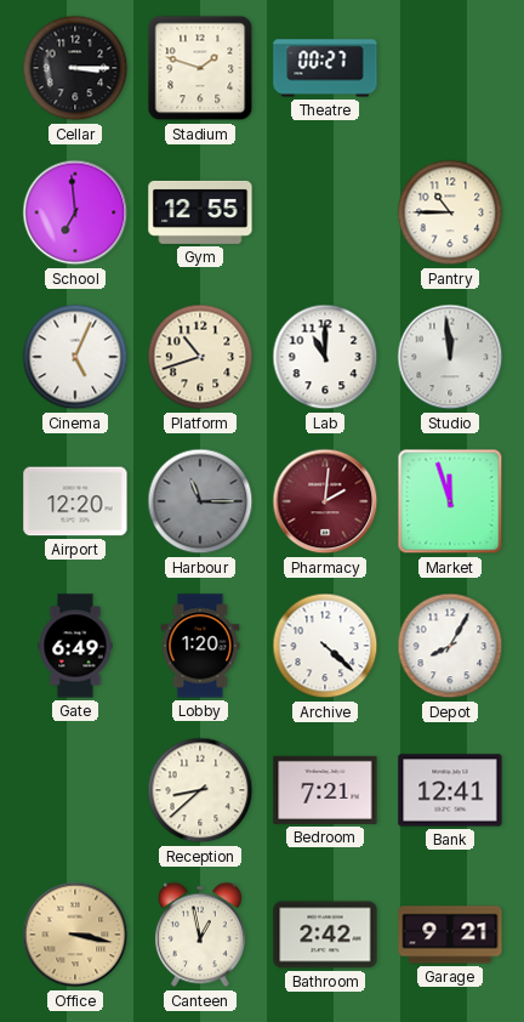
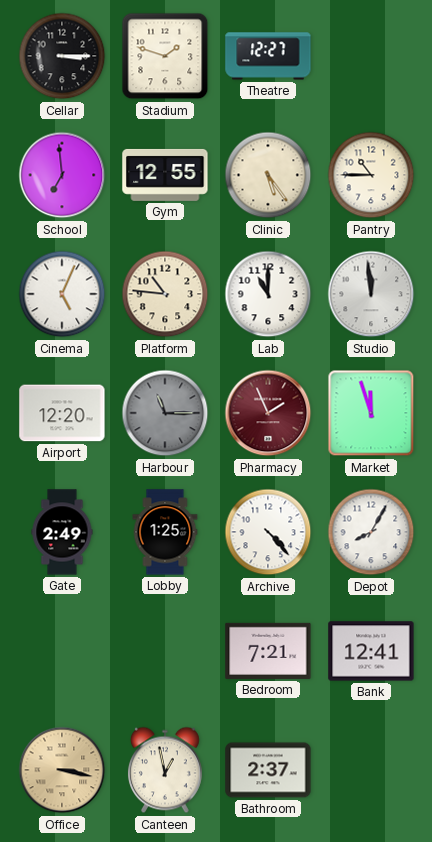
Theatre: 00:27 -> 12:27 (268, 56)
Clinic: none -> 5:24 (268, 175)
Platform: 10:42 -> 10:46 (165, 294)
Pharmacy: 2:01 -> 1:56 (268, 413)
Gate: 6:49 -> 2:49 (62, 532)
Lobby: 1:20 -> 1:25 (165, 532)
Archive: 4:22 -> 4:23 (268, 532)
Reception: 8:38 -> none (200, 790)
Bathroom: 2:42 -> 2:37 (268, 770)
Garage: 9:21 -> none (450, 935)
